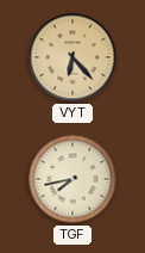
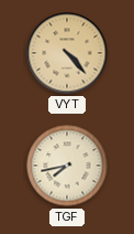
VYT: 6:23 -> 4:23 (67, 53)
